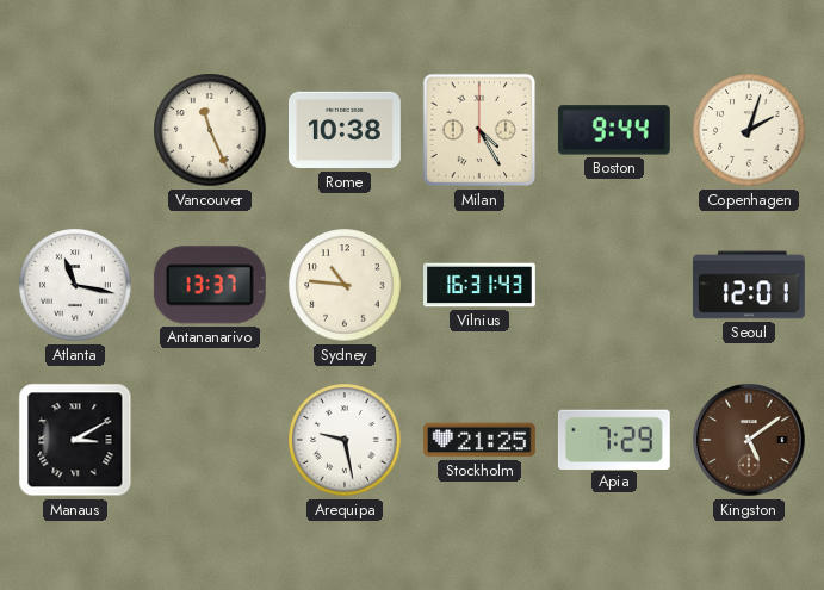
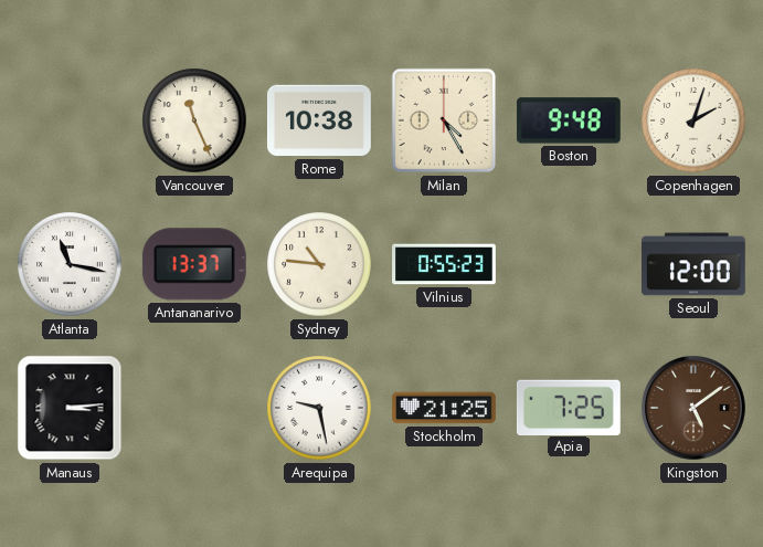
Boston: 9:44 -> 9:48 (569, 120)
Vilnius: 16:31 -> 0:55 (445, 264)
Seoul: 12:01 -> 12:00 (695, 264)
Manaus: 3:10 -> 3:14 (70, 408)
Apia: 7:29 -> 7:25 (569, 407)
